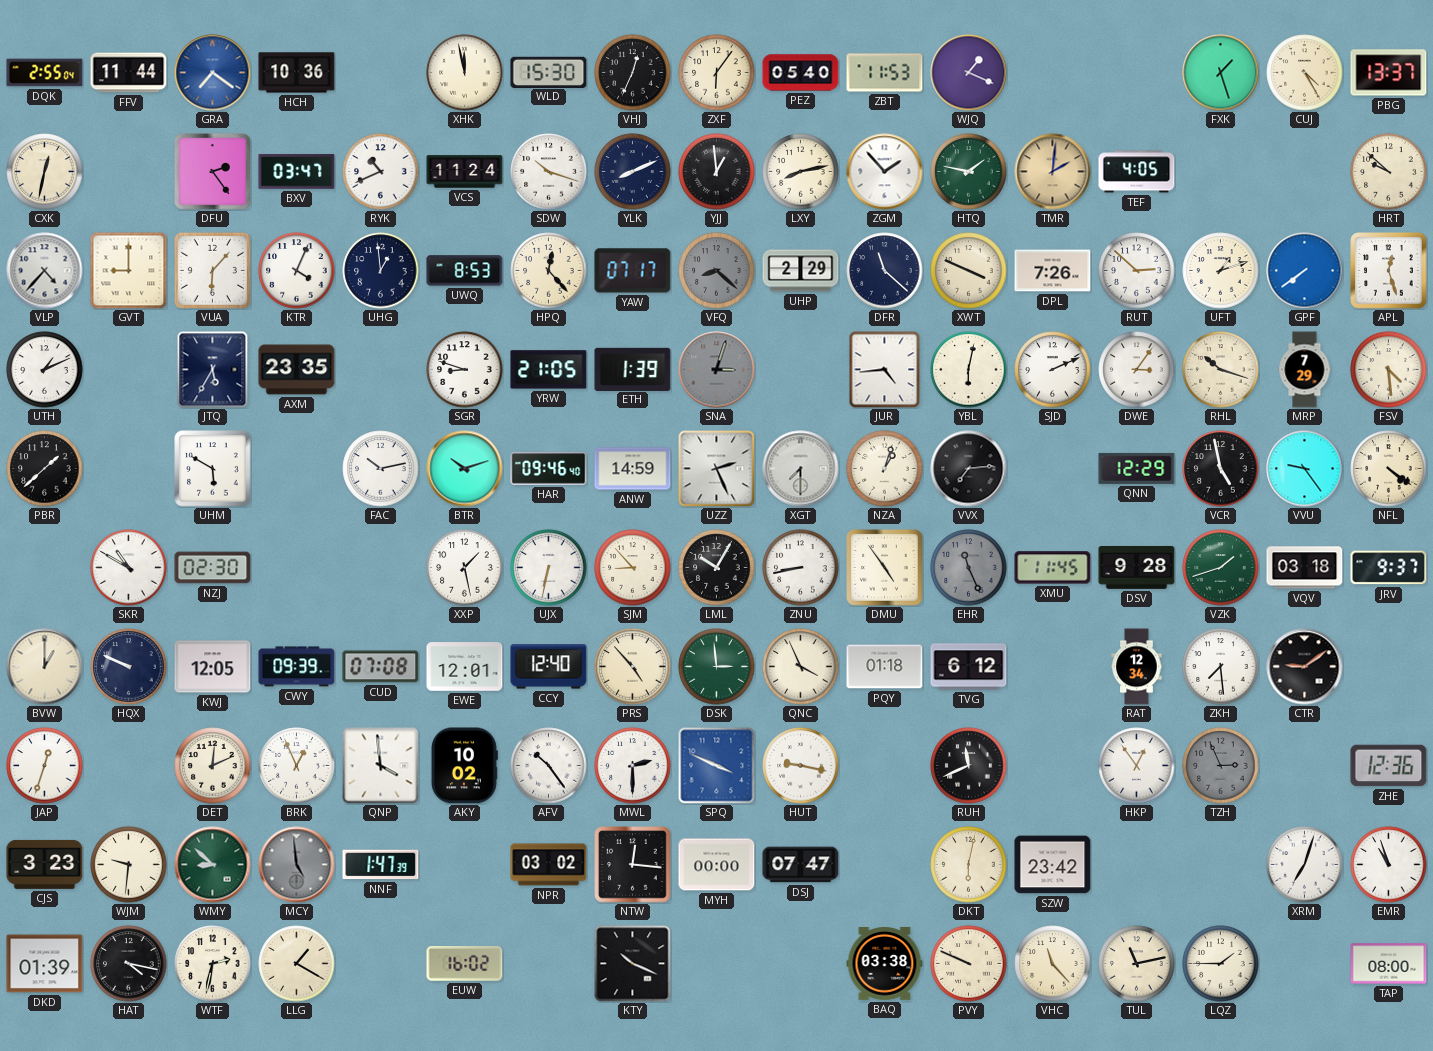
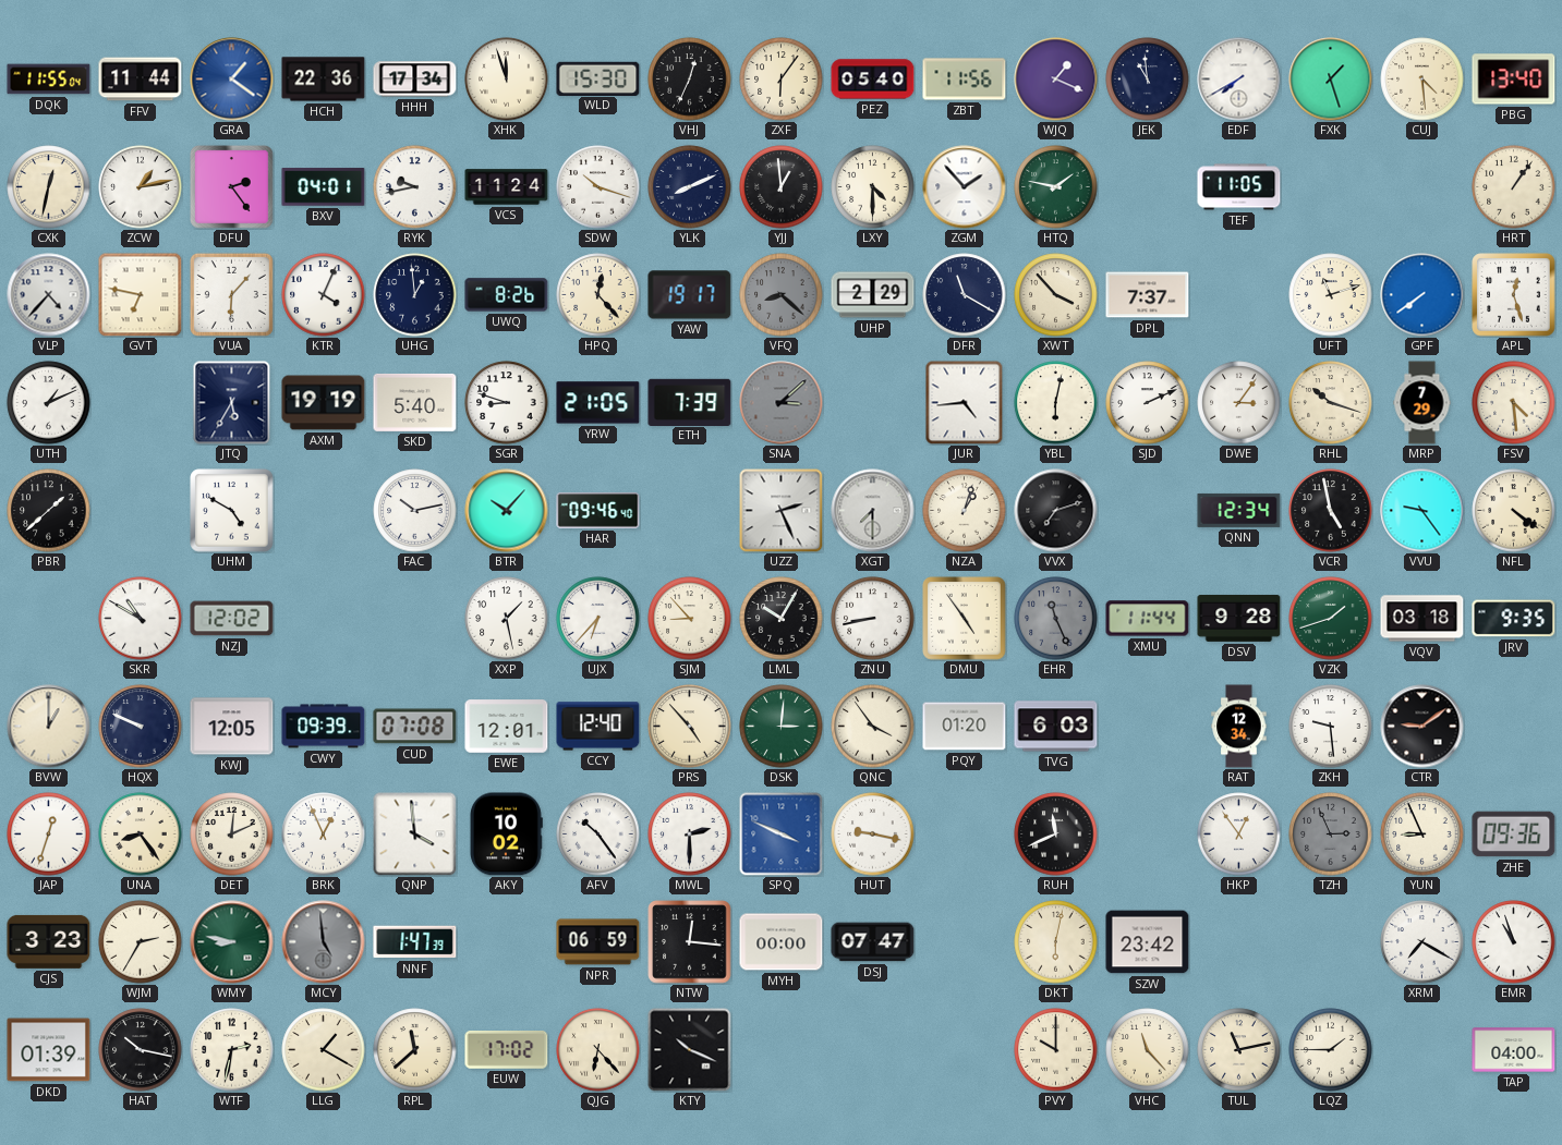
DQK: 2:55 -> 11:55 (49, 80)
GRA: 7:21 -> 1:21 (232, 80)
HCH: 10:36 -> 22:36 (324, 80)
HHH: none -> 17:34 (415, 80)
XHK: 11:58 -> 11:57 (507, 80)
ZBT: 11:53 -> 11:56 (965, 80)
JEK: none -> 10:59 (1148, 80)
EDF: none -> 7:40 (1239, 80)
CUJ: 4:25 -> 4:29 (1422, 80)
PBG: 13:37 -> 13:40 (1514, 80)
ZCW: none -> 1:13 (141, 187)
BXV: 03:47 -> 04:01 (324, 187)
RYK: 10:41 -> 9:43 (415, 187)
LXY: 8:13 -> 4:30 (873, 187)
TMR: 2:01 -> none (1053, 172)
TEF: 4:05 -> 11:05 (1239, 187)
HRT: 9:52 -> 1:06 (1514, 187)
GVT: 9:00 -> 6:47 (140, 294)
UWQ: 8:53 -> 8:26 (507, 295)
YAW: 07:17 -> 19:17 (690, 295)
DFR: 11:22 -> 11:20 (965, 295)
XWT: 3:49 -> 3:53 (1056, 295)
DPL: 7:26 -> 7:37 (1148, 295)
RUT: 2:52 -> none (1137, 271)
UFT: 1:12 -> 11:12 (1331, 295)
AXM: 23:35 -> 19:19 (324, 403)
SKD: none -> 5:40 (415, 402)
ETH: 1:39 -> 7:39 (690, 402)
SNA: 3:03 -> 3:08 (782, 403)
UHM: 5:50 -> 4:50 (232, 511)
BTR: 10:12 -> 10:07 (507, 511)
ANW: 14:59 -> none (633, 469)
VVX: 7:14 -> 7:12 (1056, 511)
QNN: 12:29 -> 12:34 (1239, 510)
NZJ: 02:30 -> 12:02 (232, 619)
UJX: 6:32 -> 6:37 (598, 619)
XMU: 11:45 -> 11:44 (1148, 619)
JRV: 9:37 -> 9:35 (1514, 619)
DSK: 2:59 -> 3:01 (782, 727)
QNC: 3:56 -> 3:54 (873, 727)
PQY: 01:18 -> 01:20 (965, 727)
TVG: 6:12 -> 6:03 (1056, 727)
ZKH: 7:29 -> 9:29 (1331, 727)
UNA: none -> 8:24 (141, 835)
YUN: none -> 8:56 (1422, 835)
ZHE: 12:36 -> 09:36 (1514, 835)
WJM: 9:31 -> 2:35 (141, 942)
WMY: 8:52 -> 8:47 (232, 942)
NPR: 03:02 -> 06:59 (598, 942)
XRM: 7:03 -> 7:20 (1422, 942)
HAT: 4:17 -> 10:17 (141, 1050)
RPL: none -> 11:38 (415, 1050)
EUW: 16:02 -> 17:02 (507, 1050)
QJG: none -> 6:23 (598, 1050)
BAQ: 03:38 -> none (885, 964)
PVY: 9:49 -> 10:00 (1056, 1050)
TAP: 08:00 -> 04:00 (1514, 1050)
